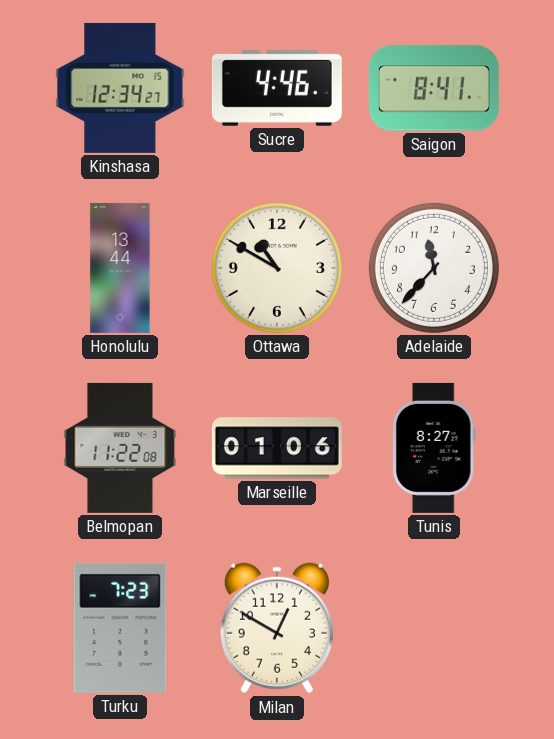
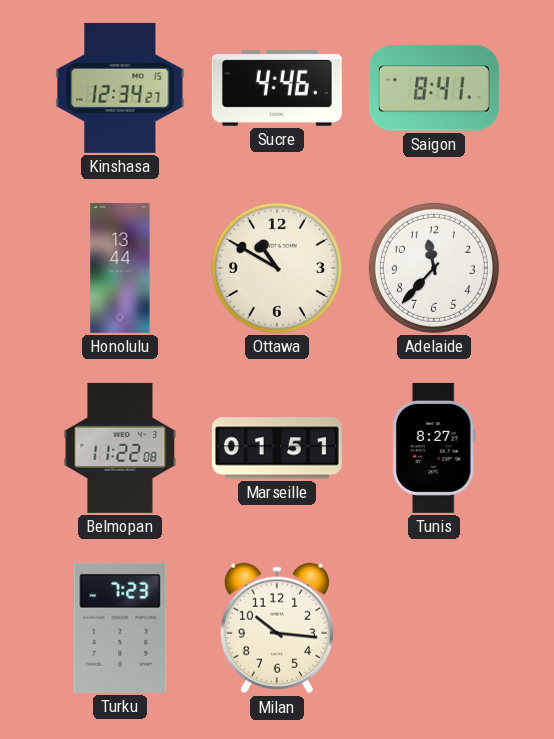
Marseille: 01:06 -> 01:51 (277, 448)
Milan: 12:50 -> 10:16 (277, 628)
